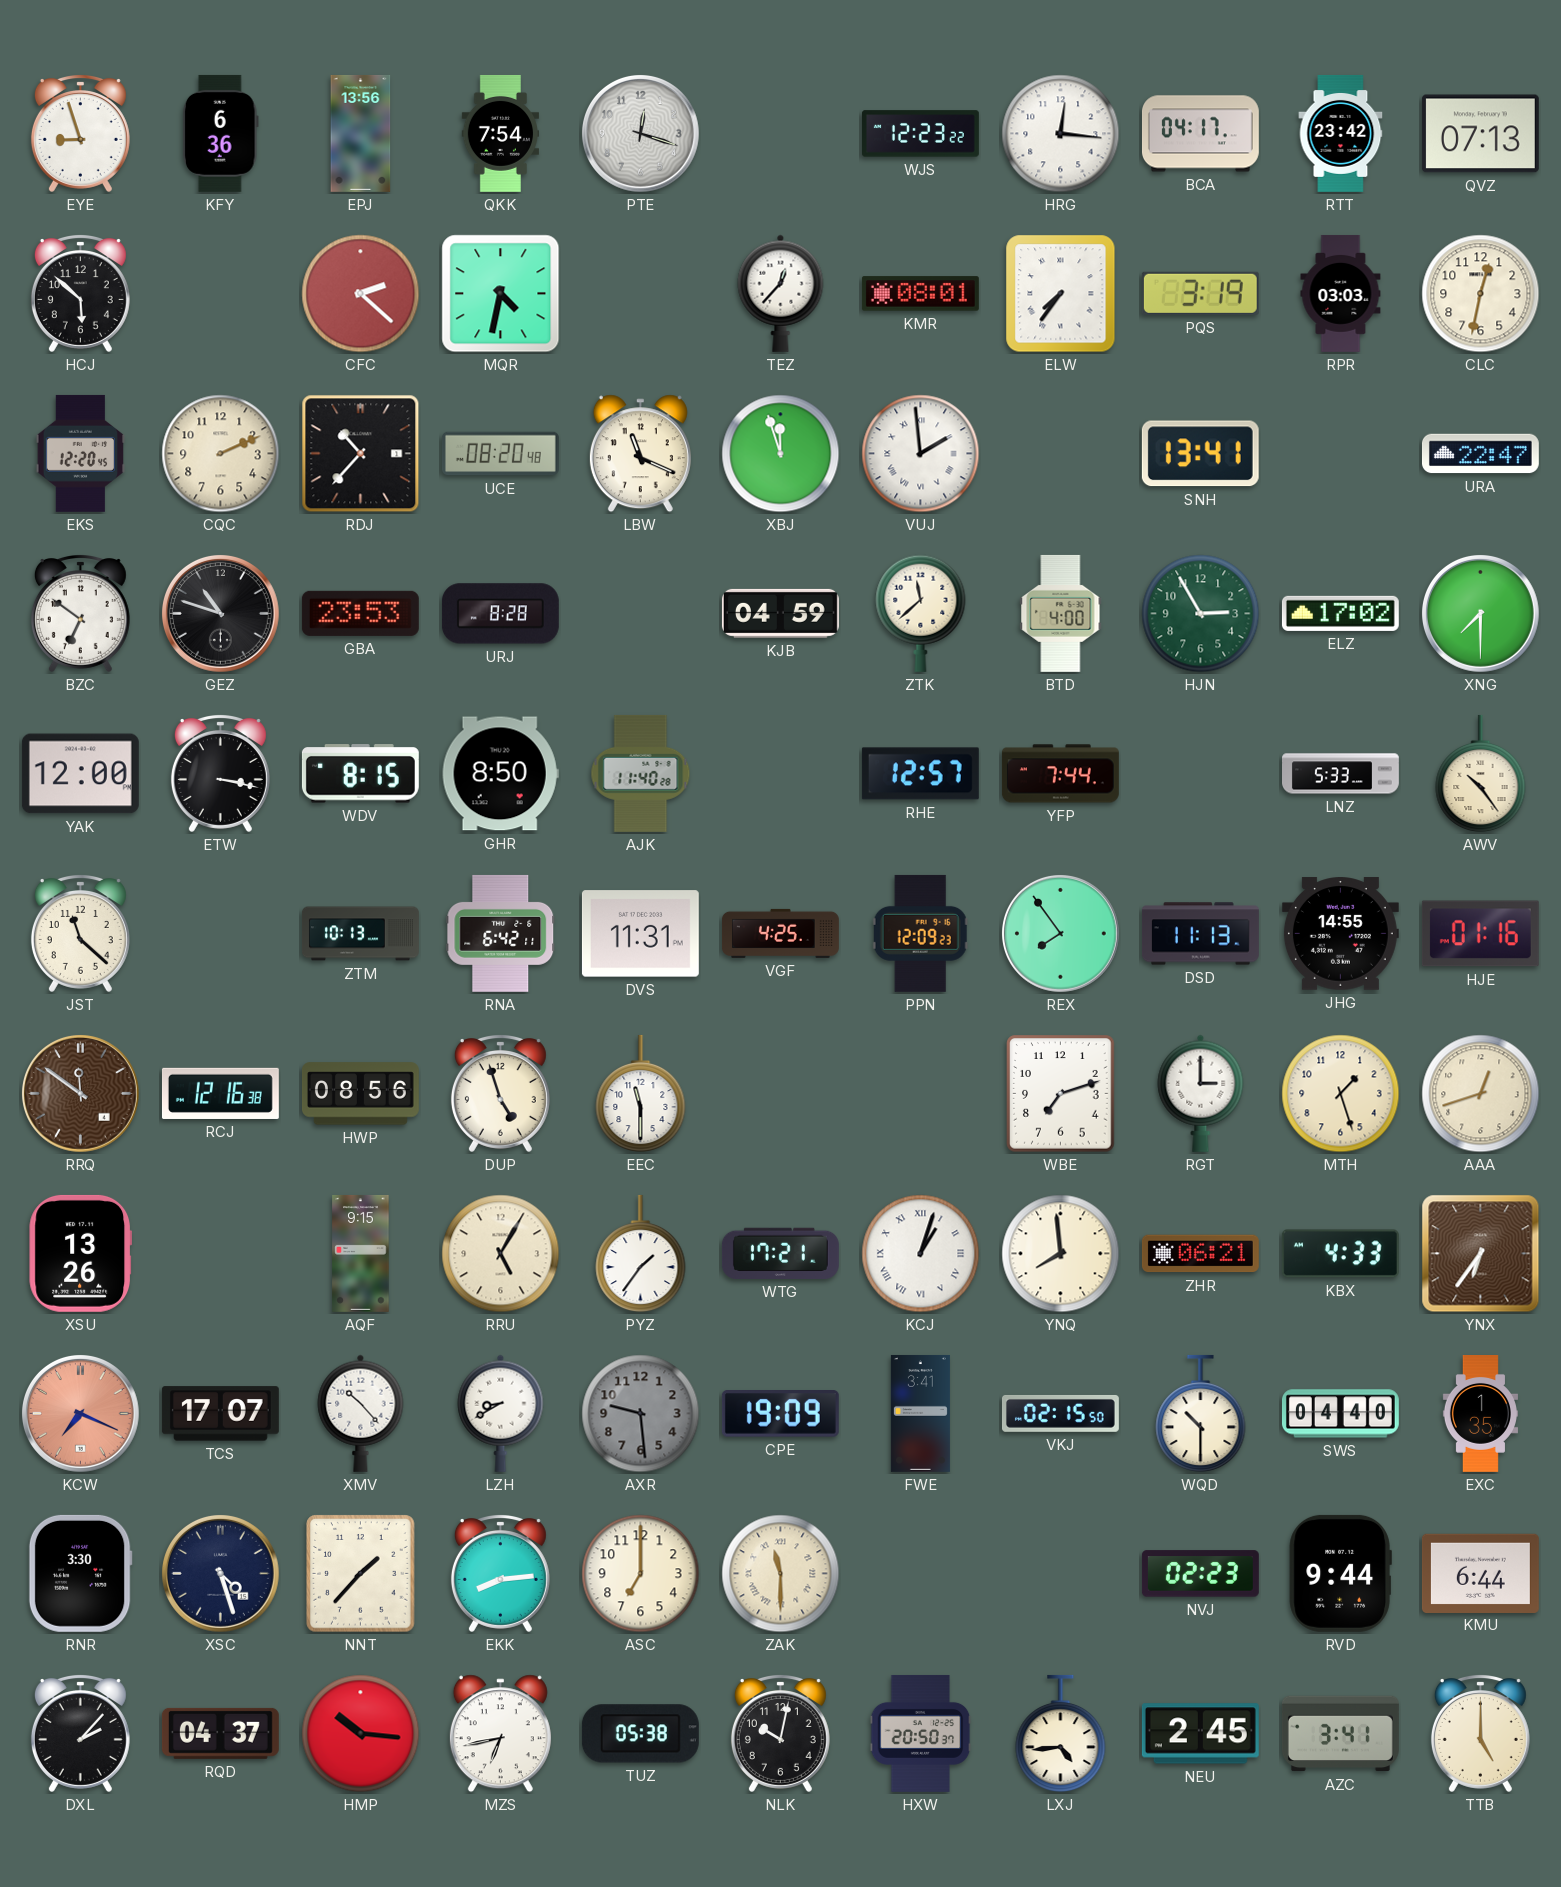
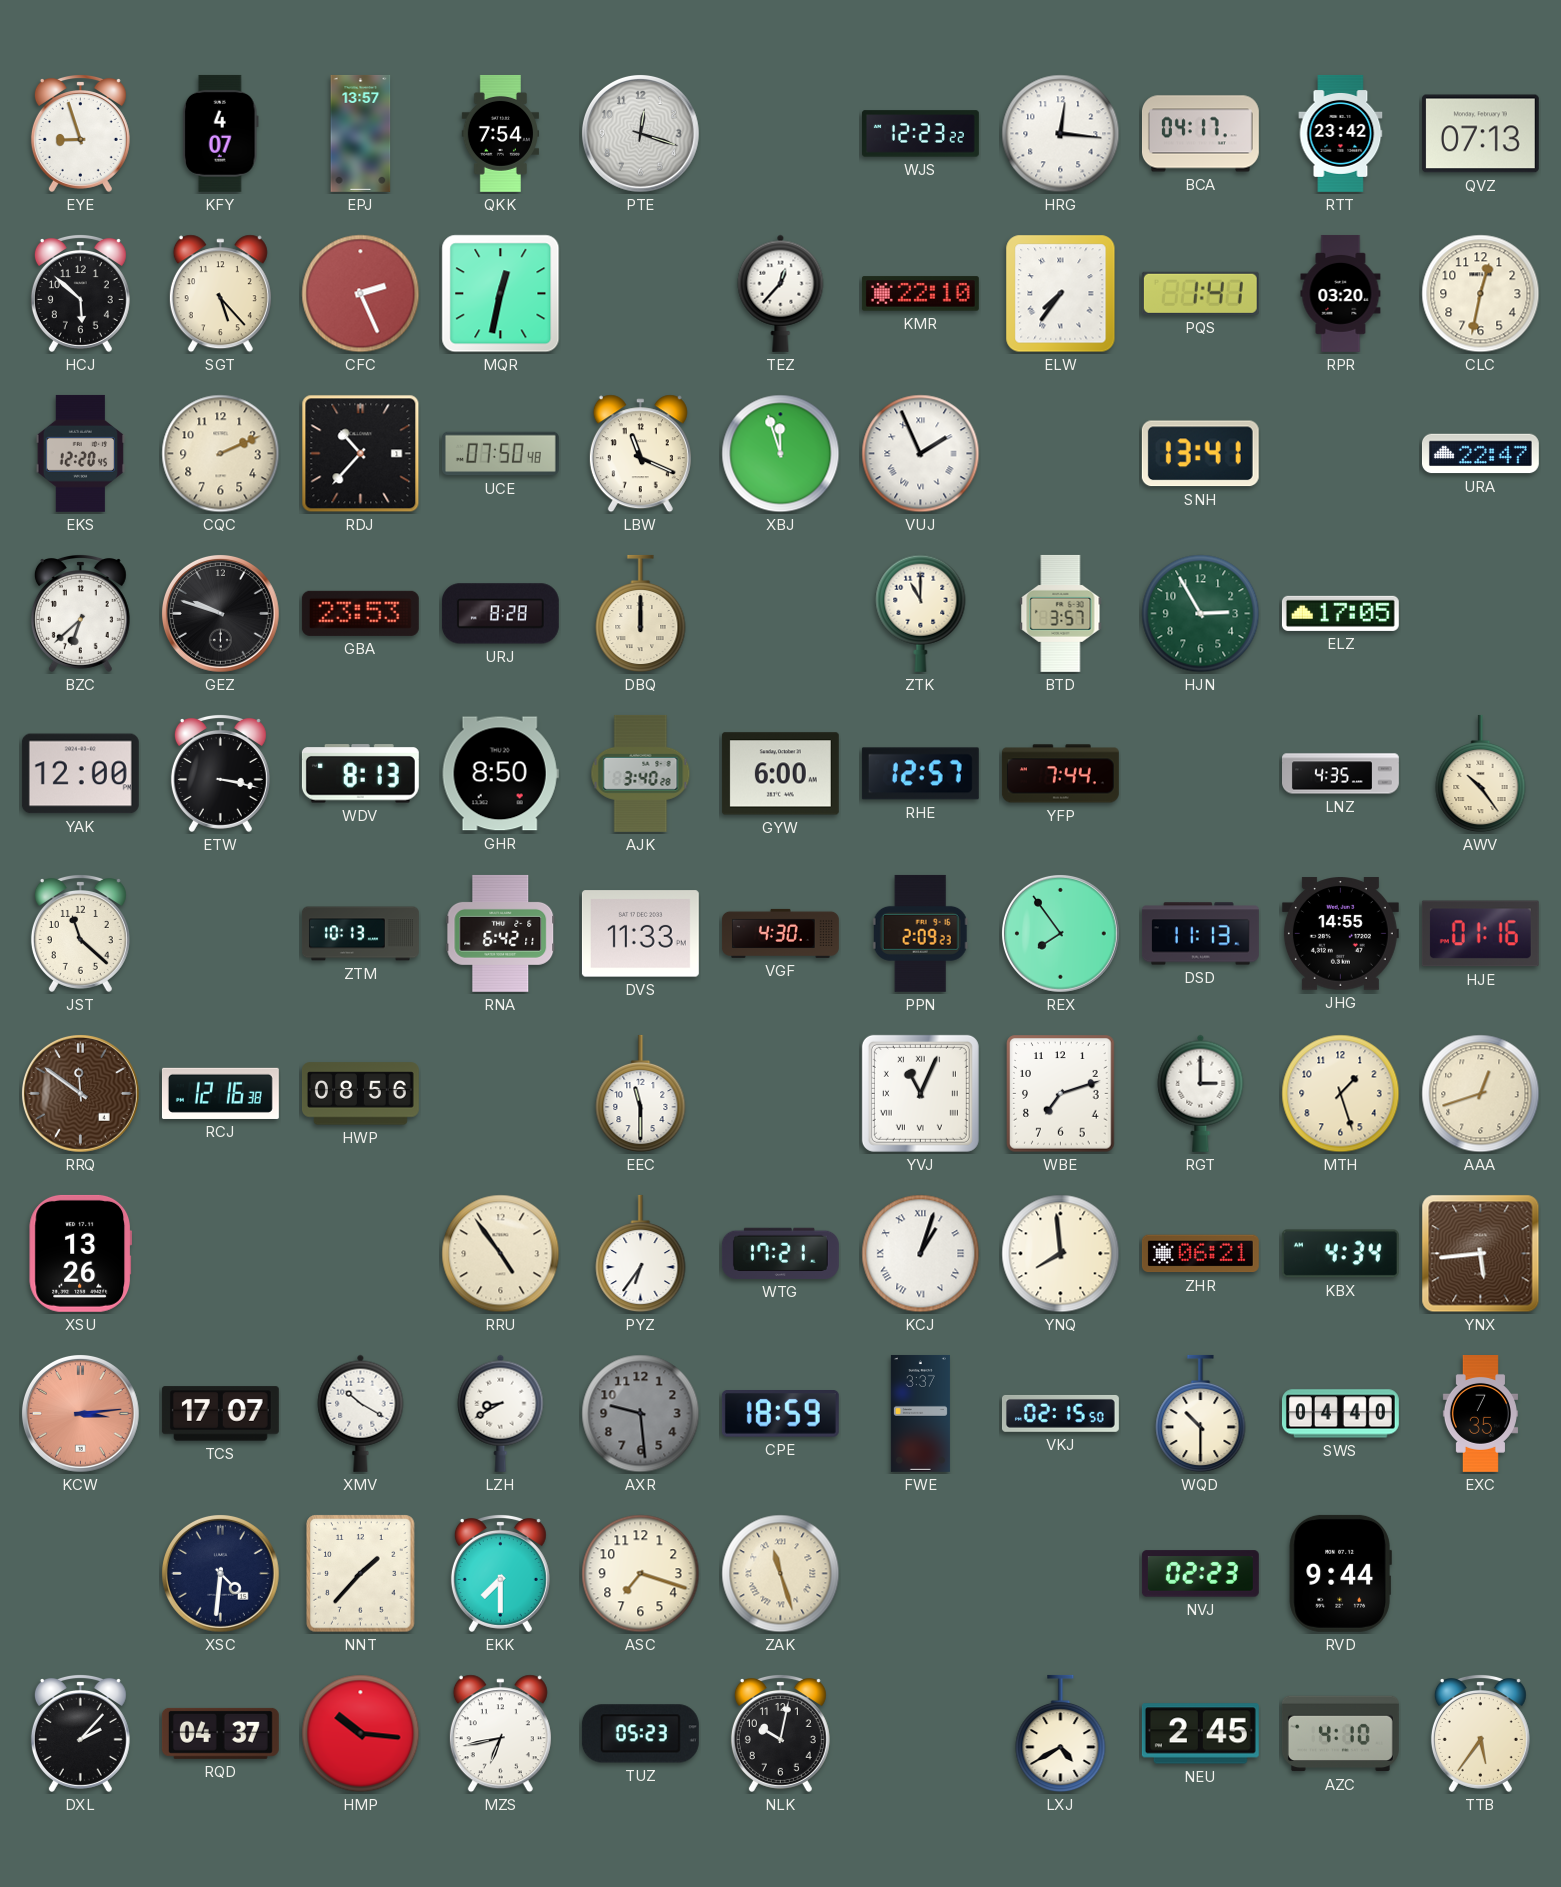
KFY: 6:36 -> 4:07 (220, 133)
EPJ: 13:56 -> 13:57 (361, 133)
SGT: none -> 5:23 (220, 294)
CFC: 2:22 -> 2:26 (361, 294)
MQR: 4:32 -> 12:32 (501, 294)
KMR: 08:01 -> 22:10 (920, 294)
PQS: 3:19 -> 1:41 (1200, 293)
RPR: 03:03 -> 03:20 (1341, 293)
UCE: 08:20 -> 07:50 (500, 454)
VUJ: 1:59 -> 1:56 (921, 454)
BZC: 6:51 -> 6:38 (80, 614)
GEZ: 10:48 -> 9:48 (221, 614)
DBQ: none -> 12:00 (641, 614)
KJB: 04:59 -> none (780, 613)
ZTK: 11:38 -> 11:00 (921, 613)
BTD: 4:00 -> 3:57 (1061, 613)
ELZ: 17:02 -> 17:05 (1340, 613)
XNG: 7:30 -> none (1481, 614)
WDV: 8:15 -> 8:13 (360, 774)
AJK: 11:40 -> 3:40 (641, 773)
GYW: none -> 6:00 (780, 774)
LNZ: 5:33 -> 4:35 (1341, 774)
DVS: 11:31 -> 11:33 (640, 934)
VGF: 4:25 -> 4:30 (780, 933)
PPN: 12:09 -> 2:09 (920, 933)
DUP: 4:57 -> none (500, 1094)
YVJ: none -> 11:04 (920, 1093)
AQF: 9:15 -> none (361, 1253)
RRU: 5:05 -> 4:54 (501, 1254)
PYZ: 1:36 -> 6:36 (641, 1254)
KBX: 4:33 -> 4:34 (1340, 1254)
YNX: 6:36 -> 5:44 (1481, 1254)
KCW: 7:19 -> 3:14 (81, 1414)
XMV: 10:23 -> 10:20 (361, 1413)
CPE: 19:09 -> 18:59 (780, 1414)
FWE: 3:41 -> 3:37 (920, 1413)
EXC: 1:35 -> 7:35 (1480, 1414)
RNR: 3:30 -> none (80, 1573)
XSC: 4:27 -> 4:31 (221, 1574)
EKK: 8:14 -> 7:30 (500, 1574)
ASC: 7:00 -> 7:18 (641, 1574)
ZAK: 11:30 -> 11:27 (781, 1574)
KMU: 6:44 -> none (1480, 1573)
TUZ: 05:38 -> 05:23 (640, 1734)
HXW: 20:50 -> none (921, 1733)
LXJ: 4:44 -> 4:40 (1061, 1734)
AZC: 3:41 -> 4:10 (1340, 1734)
TTB: 5:00 -> 5:36 (1480, 1734)
